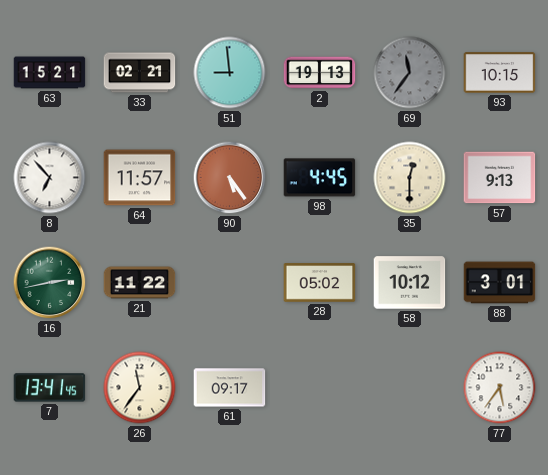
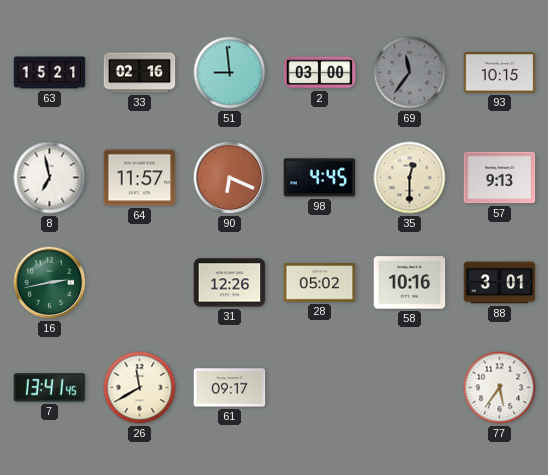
33: 02:21 -> 02:16 (140, 73)
2: 19:13 -> 03:00 (320, 73)
8: 6:53 -> 6:58 (50, 178)
90: 5:24 -> 6:19 (230, 178)
21: 11:22 -> none (140, 283)
31: none -> 12:26 (230, 283)
58: 10:12 -> 10:16 (410, 283)
26: 11:36 -> 11:40 (140, 388)
